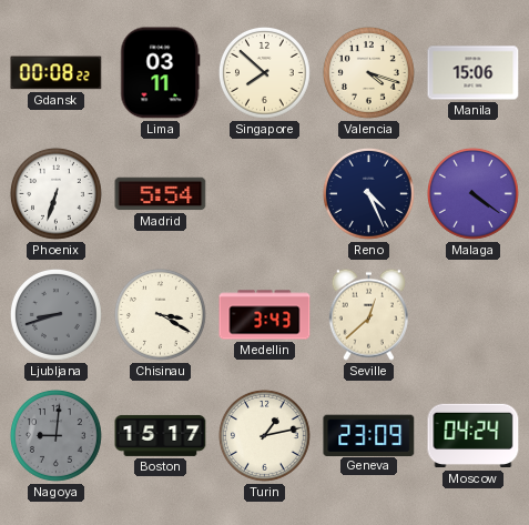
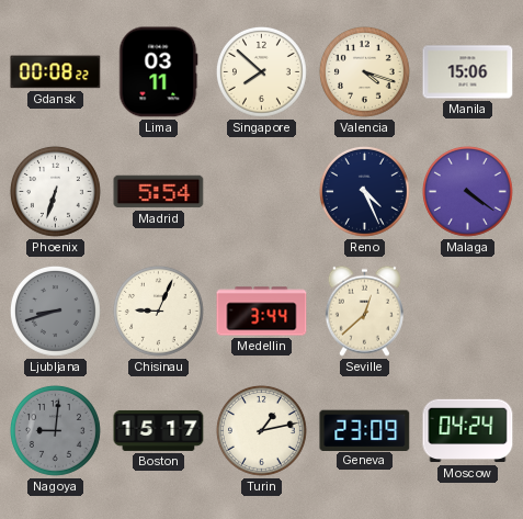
Chisinau: 3:20 -> 9:04 (158, 311)
Medellin: 3:43 -> 3:44 (262, 312)
